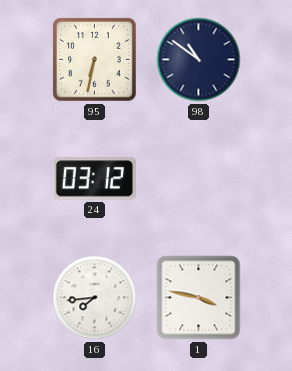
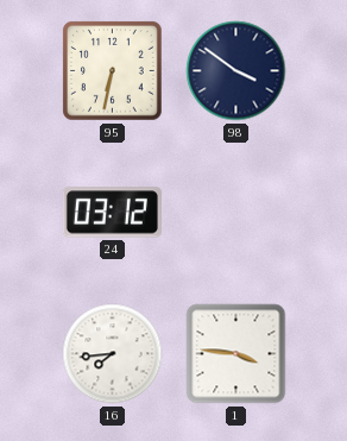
98: 10:51 -> 3:51 (236, 71)
1: 3:47 -> 3:46 (236, 354)
